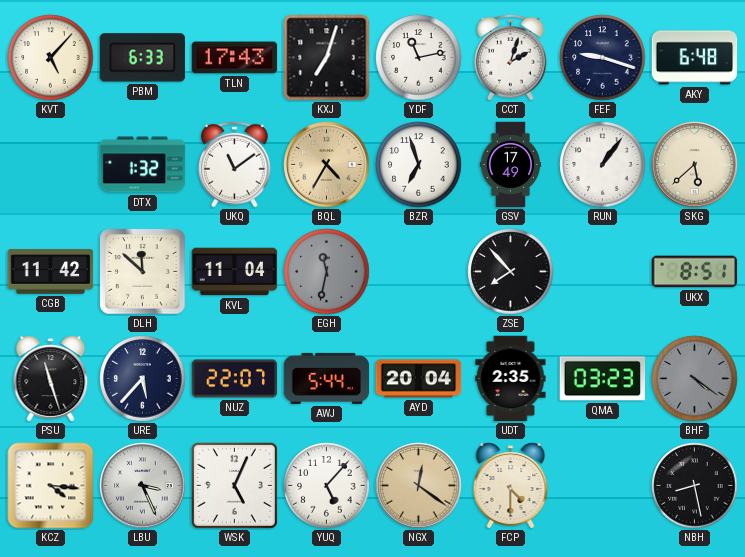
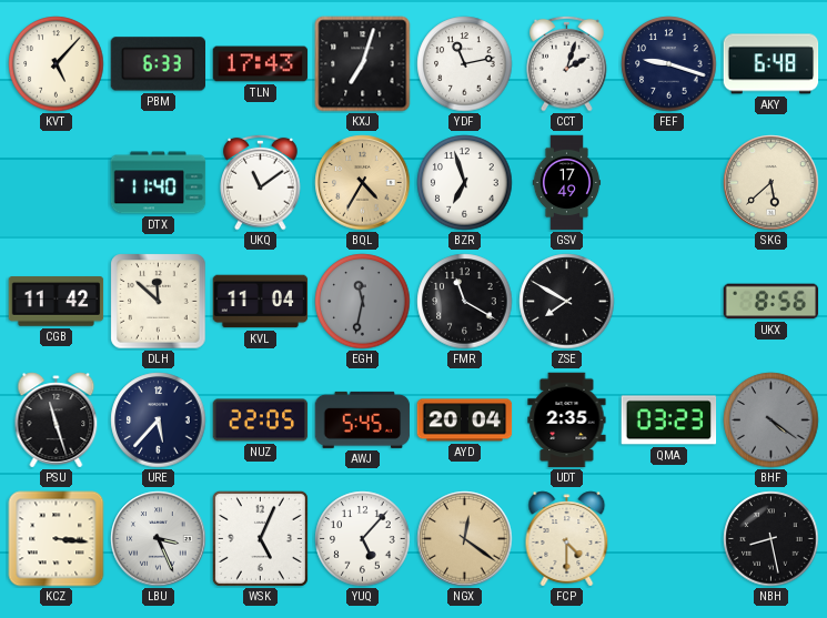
DTX: 1:32 -> 11:40 (159, 183)
RUN: 1:06 -> none (603, 165)
FMR: none -> 11:20 (465, 302)
ZSE: 7:53 -> 7:50 (567, 302)
UKX: 8:51 -> 8:56 (771, 302)
NUZ: 22:07 -> 22:05 (261, 421)
AWJ: 5:44 -> 5:45 (363, 419)
KCZ: 4:16 -> 3:16 (57, 539)
